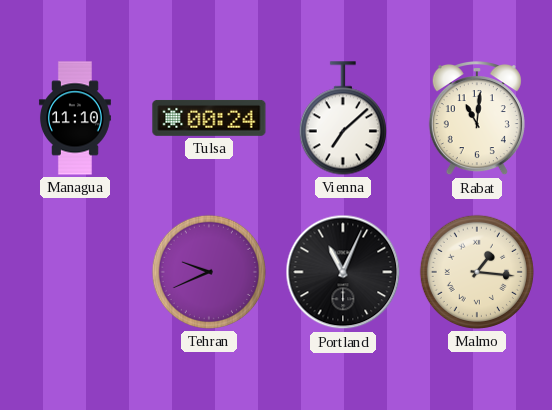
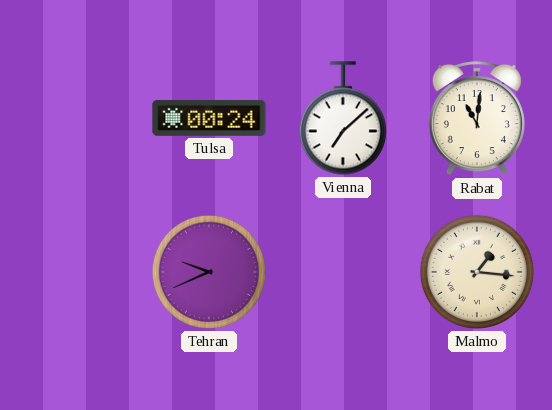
Managua: 11:10 -> none (75, 118)
Portland: 11:04 -> none (343, 272)
